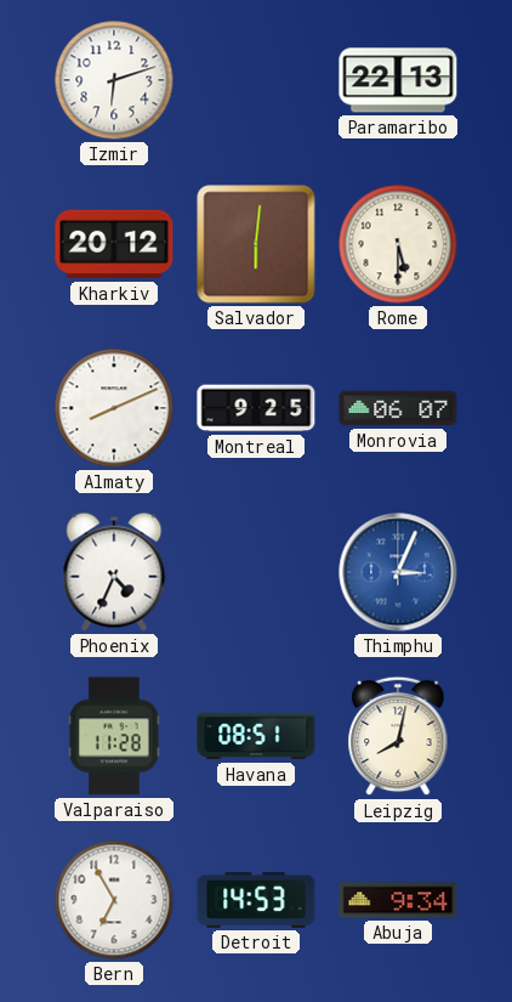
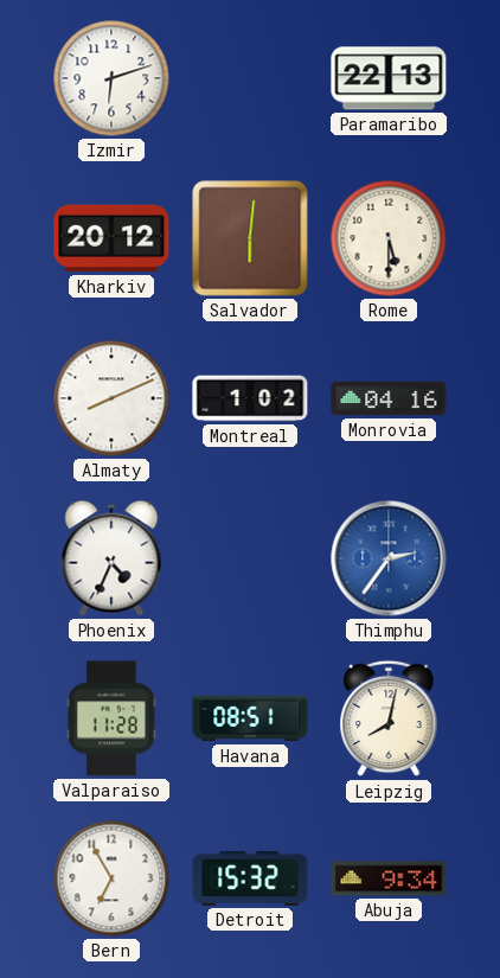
Montreal: 9:25 -> 1:02 (250, 398)
Monrovia: 06:07 -> 04:16 (389, 398)
Thimphu: 3:04 -> 2:36 (389, 558)
Detroit: 14:53 -> 15:32 (250, 878)
